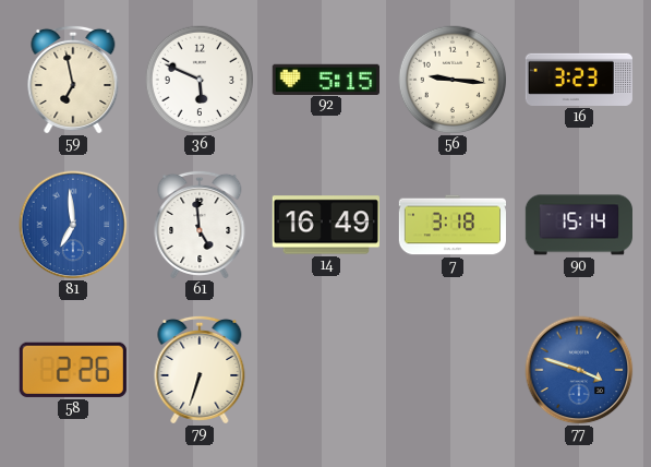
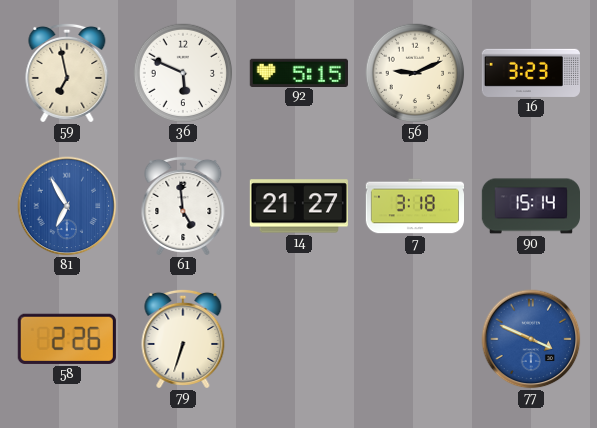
56: 9:16 -> 9:11 (415, 73)
81: 6:59 -> 6:55 (67, 206)
14: 16:49 -> 21:27 (298, 206)
77: 3:48 -> 3:49 (531, 339)
